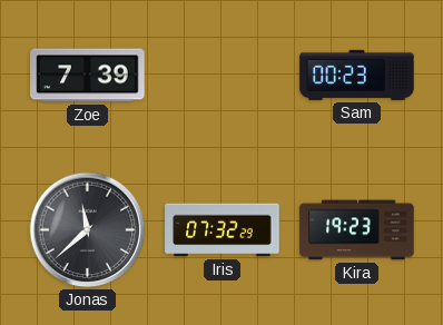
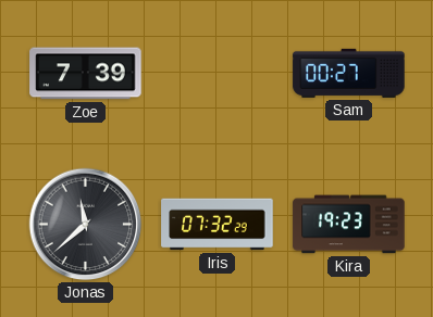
Sam: 00:23 -> 00:27 (349, 73)
